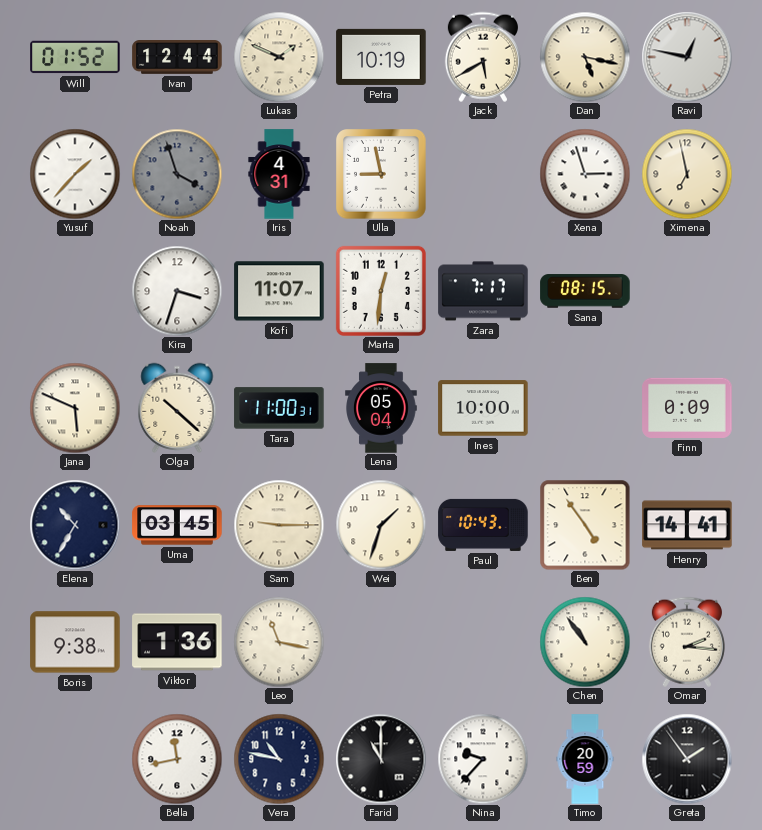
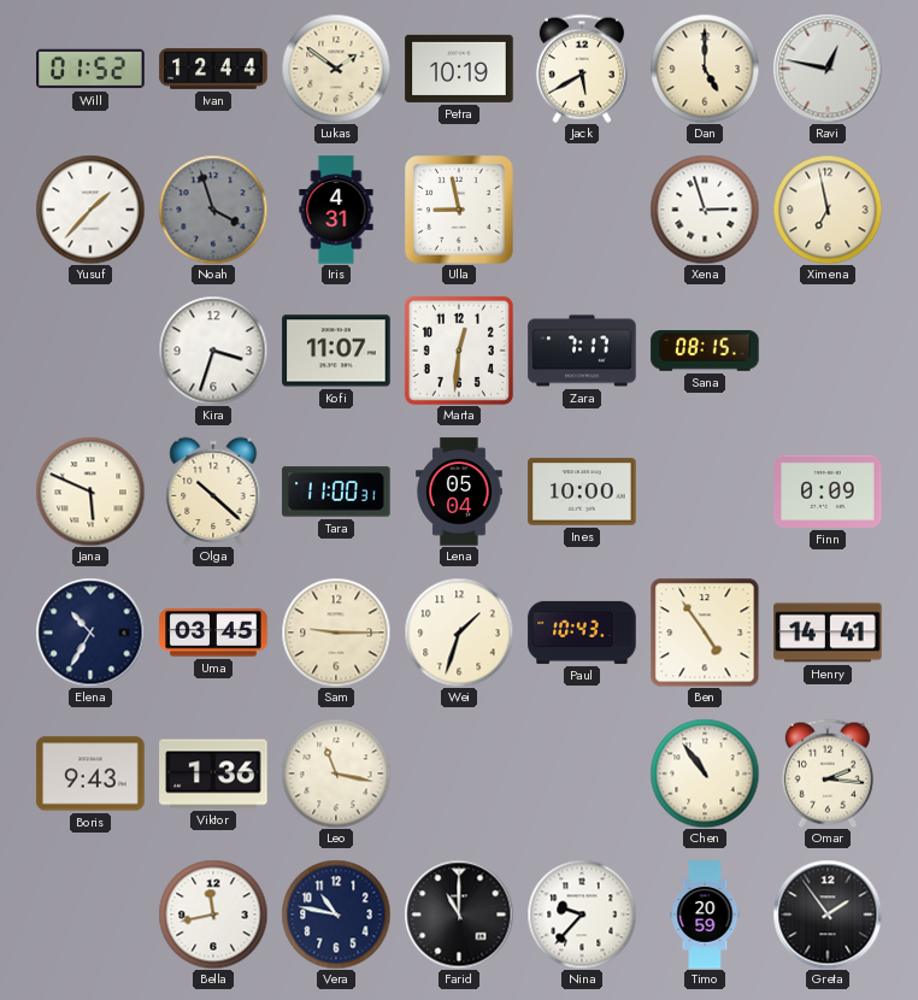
Lukas: 1:49 -> 1:51 (336, 69)
Dan: 5:17 -> 5:00 (705, 69)
Boris: 9:38 -> 9:43 (90, 773)
